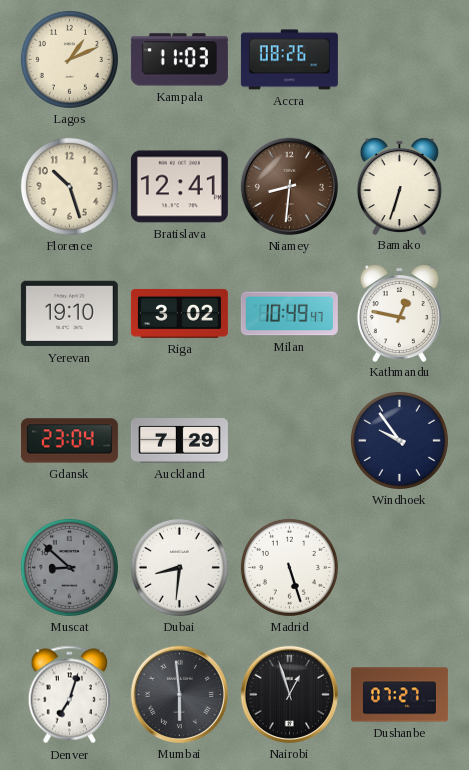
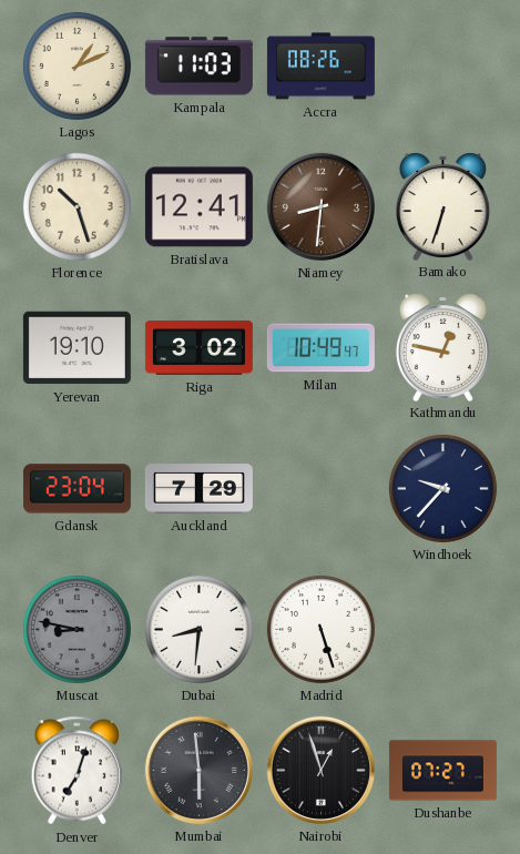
Windhoek: 9:54 -> 9:37 (442, 488)
Muscat: 8:52 -> 8:47 (77, 629)
